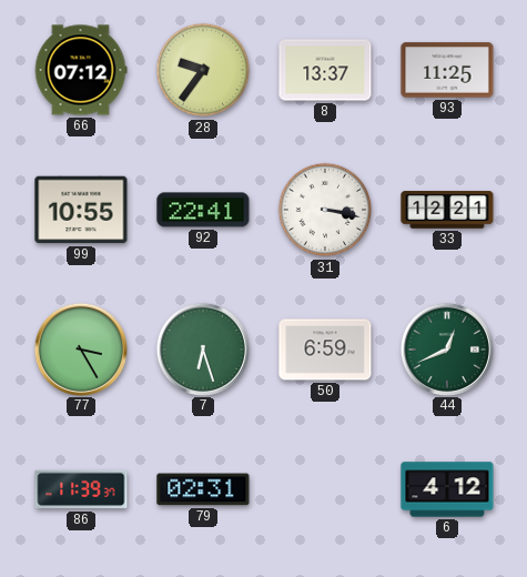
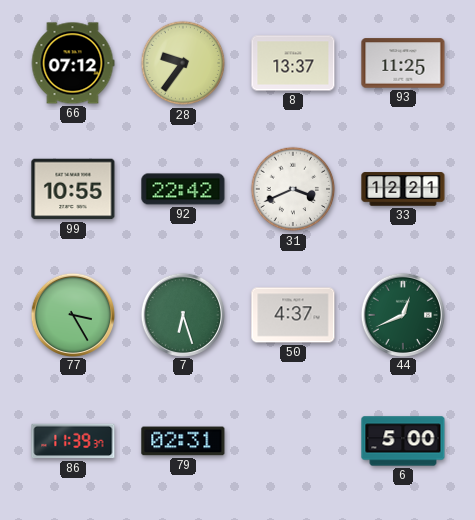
92: 22:41 -> 22:42 (183, 189)
31: 3:17 -> 3:41 (293, 189)
50: 6:59 -> 4:37 (293, 315)
6: 4:12 -> 5:00 (403, 441)
